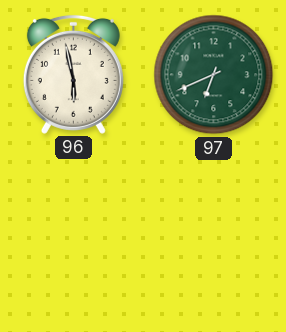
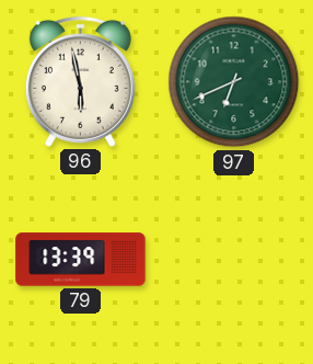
79: none -> 13:39 (81, 260)
